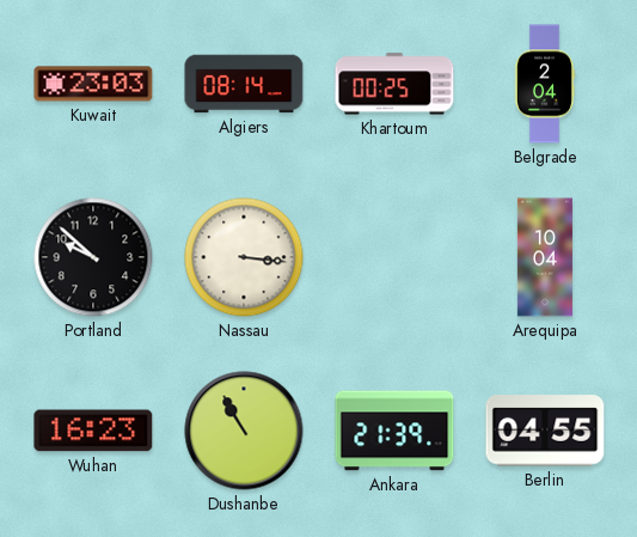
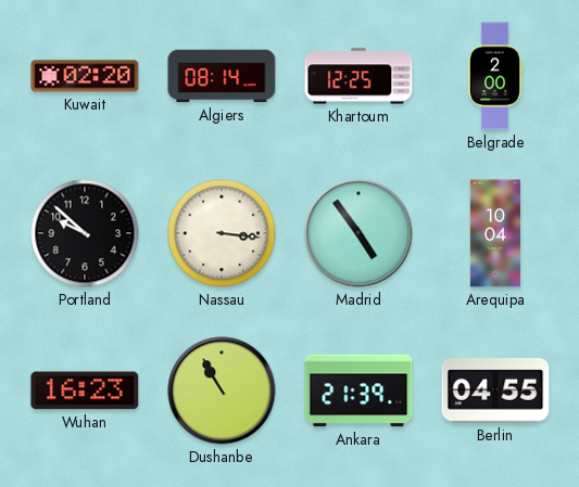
Kuwait: 23:03 -> 02:20 (85, 76)
Khartoum: 00:25 -> 12:25 (358, 76)
Belgrade: 2:04 -> 2:00 (495, 76)
Madrid: none -> 4:54 (358, 233)
